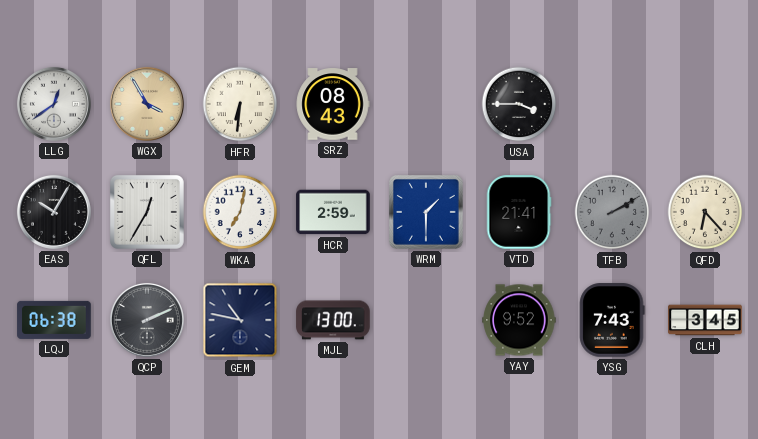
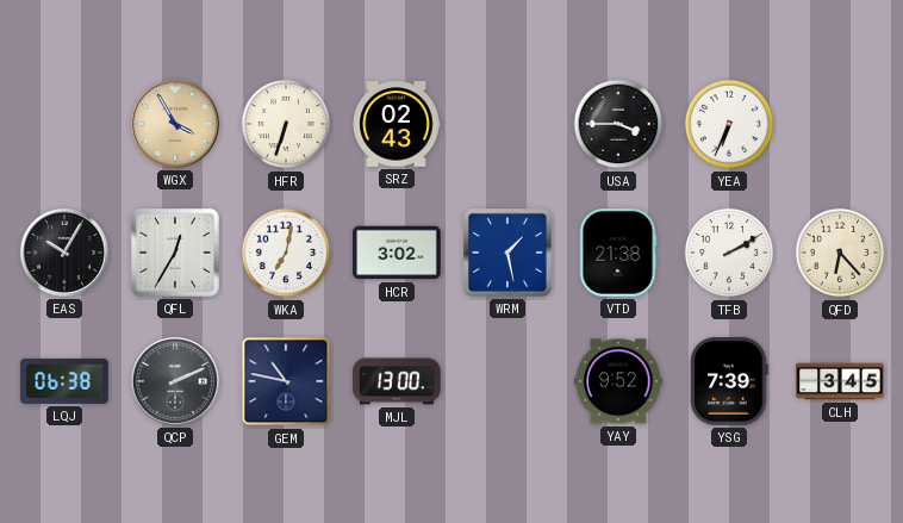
LLG: 12:39 -> none (54, 104)
HFR: 6:31 -> 6:33 (286, 124)
SRZ: 08:43 -> 02:43 (397, 124)
YEA: none -> 6:34 (729, 124)
HCR: 2:59 -> 3:02 (397, 253)
WRM: 1:30 -> 1:28 (507, 253)
VTD: 21:41 -> 21:38 (618, 253)
TFB dial: grey -> white (729, 253)
YSG: 7:43 -> 7:39 (729, 381)
